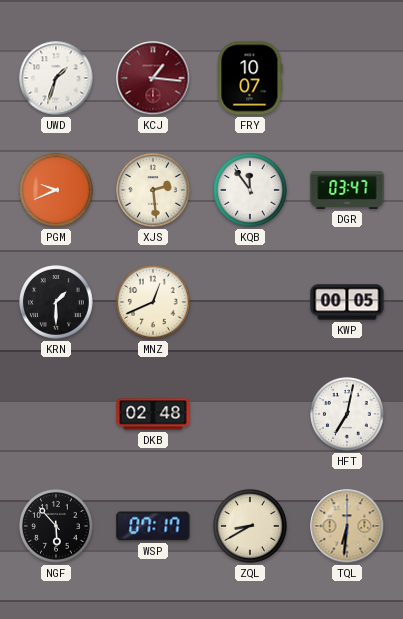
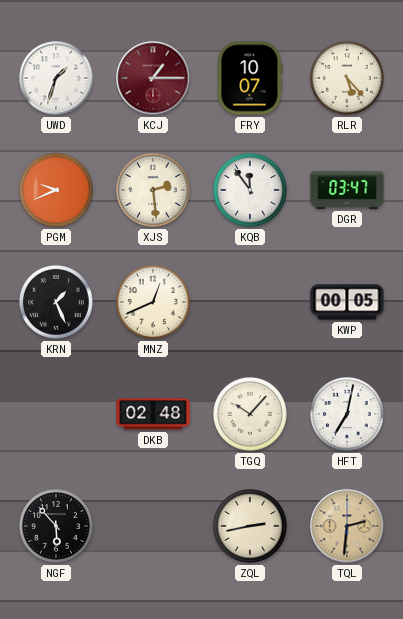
KCJ: 1:16 -> 1:15 (153, 78)
RLR: none -> 5:23 (347, 78)
KRN: 1:30 -> 1:26 (56, 302)
TGQ: none -> 10:07 (250, 414)
WSP: 07:17 -> none (153, 526)
ZQL: 8:40 -> 2:43 (250, 526)
TQL: 6:31 -> 2:31 (347, 526)
